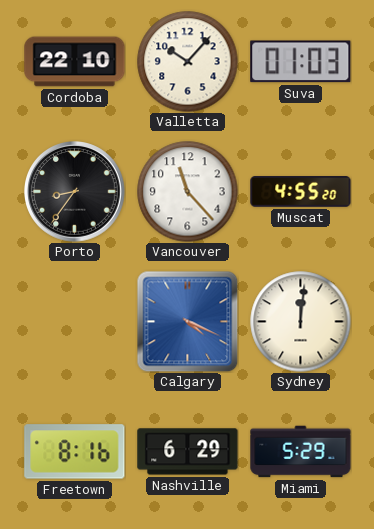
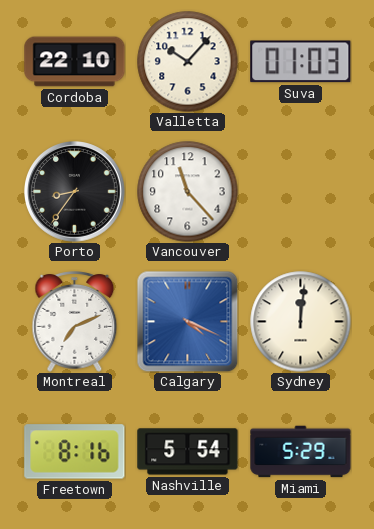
Muscat: 4:55 -> none (301, 192)
Montreal: none -> 7:11 (75, 322)
Nashville: 6:29 -> 5:54 (188, 452)
